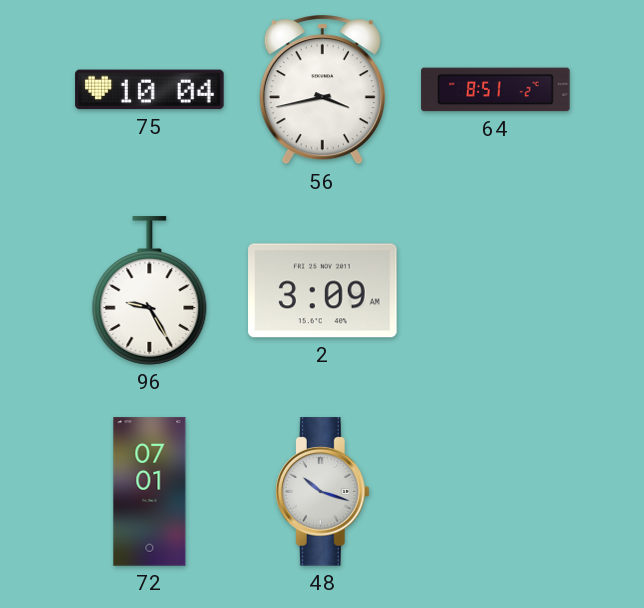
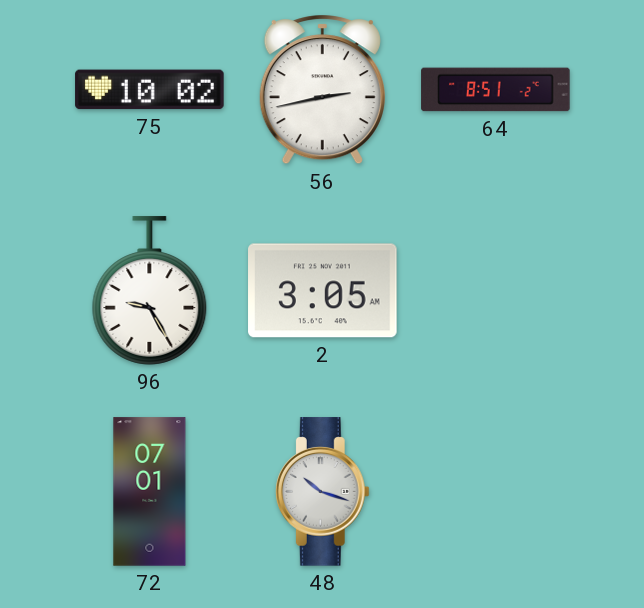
75: 10:04 -> 10:02 (150, 90)
56: 3:43 -> 2:43 (322, 90)
2: 3:09 -> 3:05 (323, 291)
